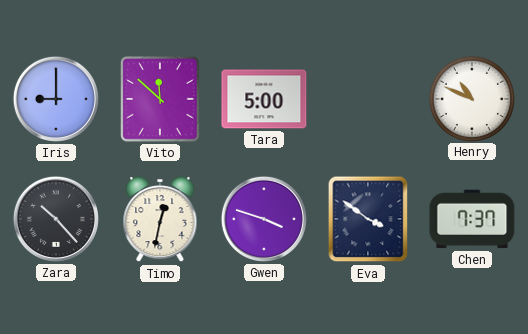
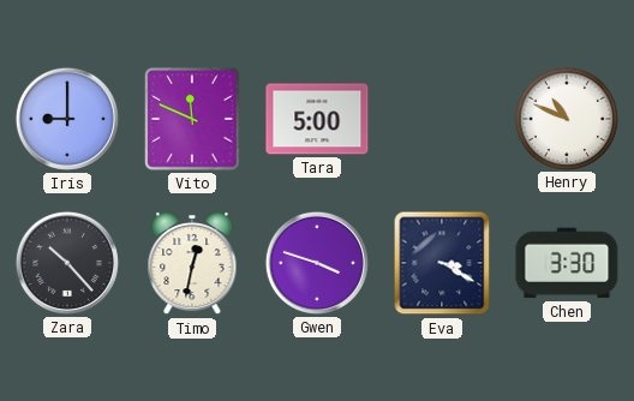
Vito: 11:52 -> 11:49 (192, 119)
Eva: 3:51 -> 3:20 (442, 263)
Chen: 7:37 -> 3:30 (567, 263)
